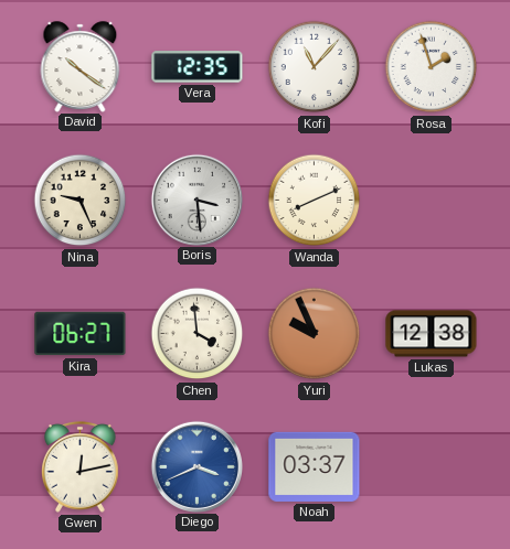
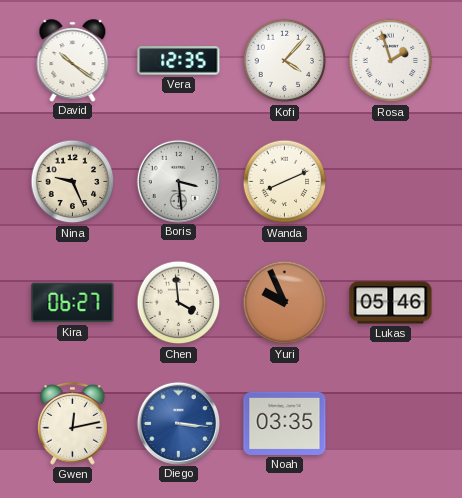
Kofi: 11:07 -> 4:07 (285, 61)
Lukas: 12:38 -> 05:46 (391, 303)
Diego: 3:41 -> 3:16 (178, 423)
Noah: 03:37 -> 03:35 (285, 423)
